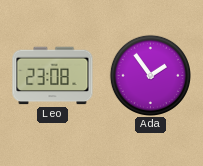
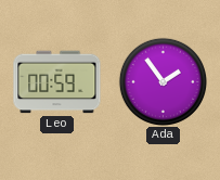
Leo: 23:08 -> 00:59 (57, 82)
